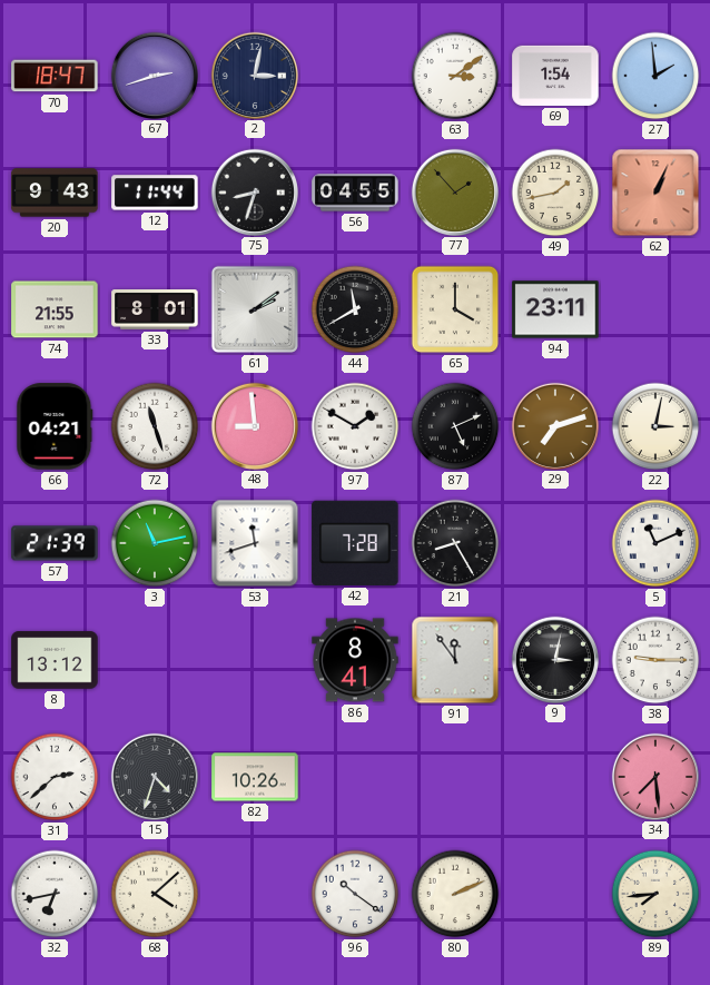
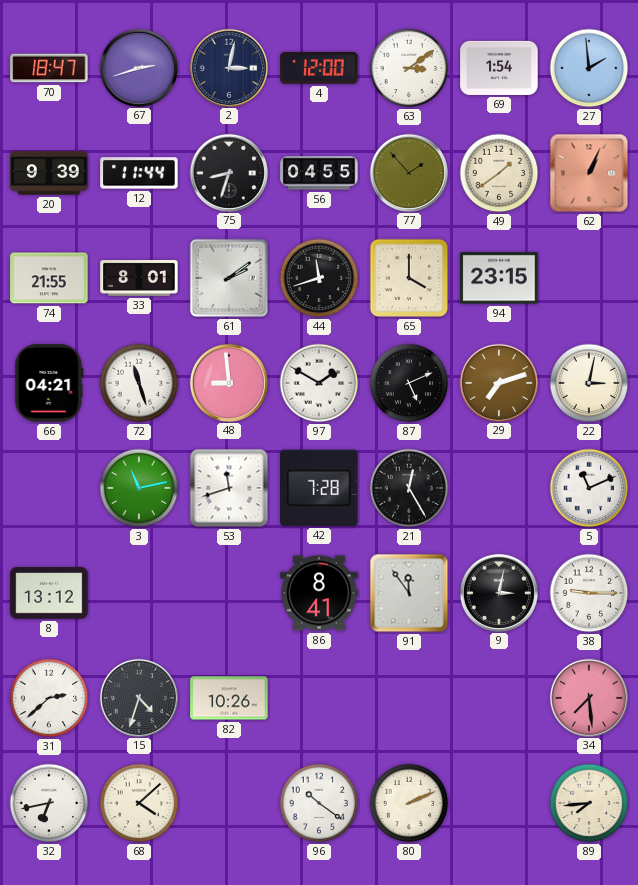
4: none -> 12:00 (319, 68)
20: 9:43 -> 9:39 (49, 173)
49: 1:43 -> 1:39 (499, 173)
44: 11:40 -> 11:42 (319, 278)
94: 23:11 -> 23:15 (499, 278)
57: 21:39 -> none (55, 543)
21: 8:25 -> 12:25 (409, 488)
